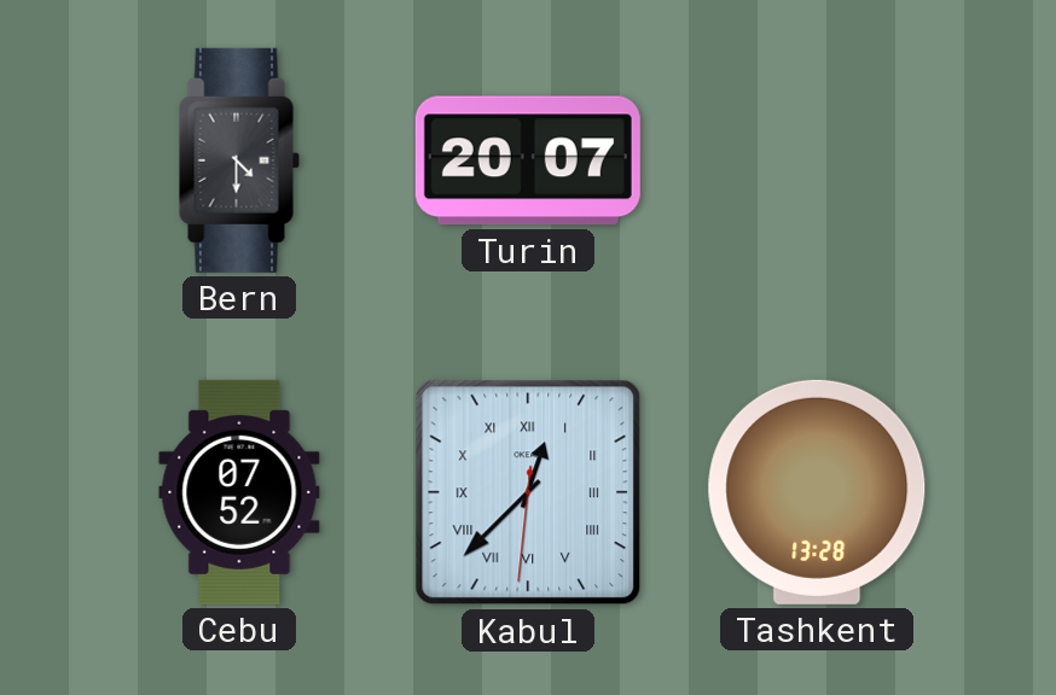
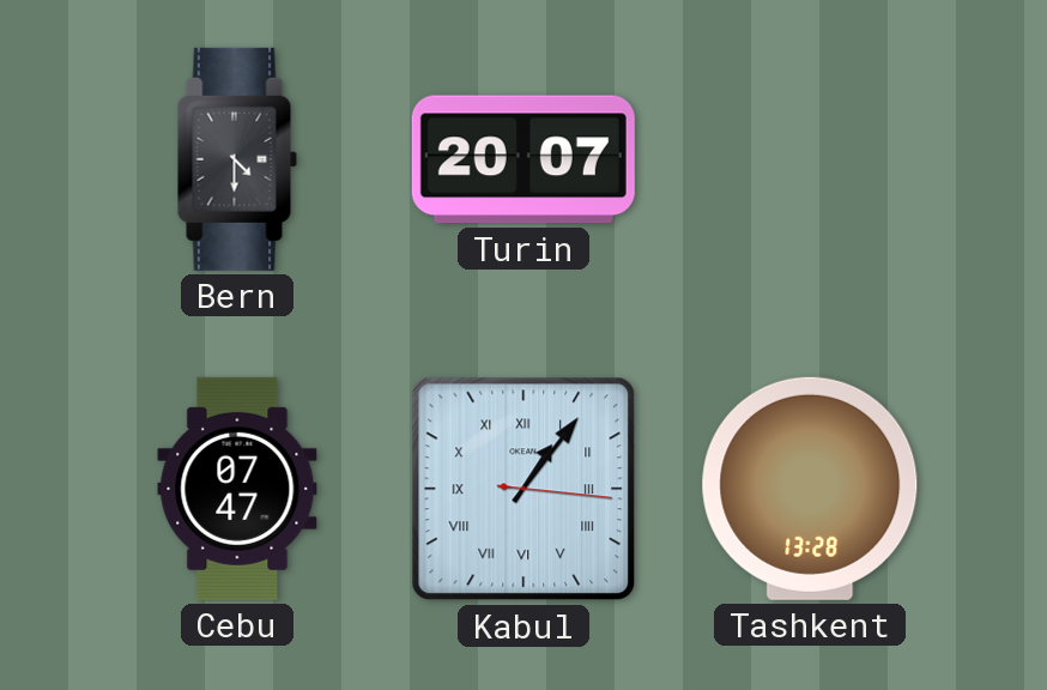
Cebu: 07:52 -> 07:47 (237, 489)
Kabul: 12:37 -> 1:06 (523, 489)
